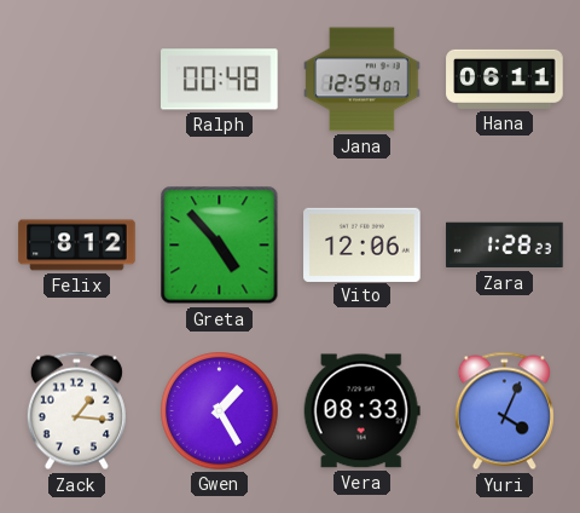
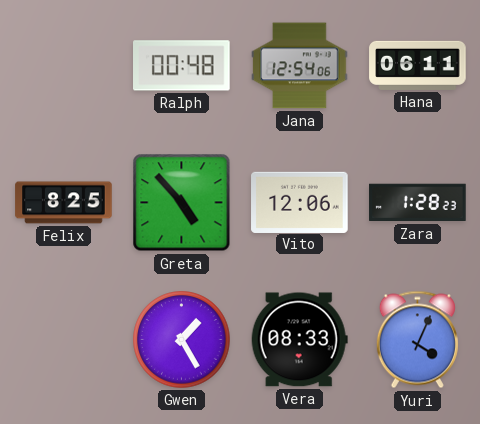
Jana: 12:54:07 -> 12:54:06 (300, 66)
Felix: 8:12 -> 8:25 (64, 203)
Zack: 1:16 -> none (76, 411)
